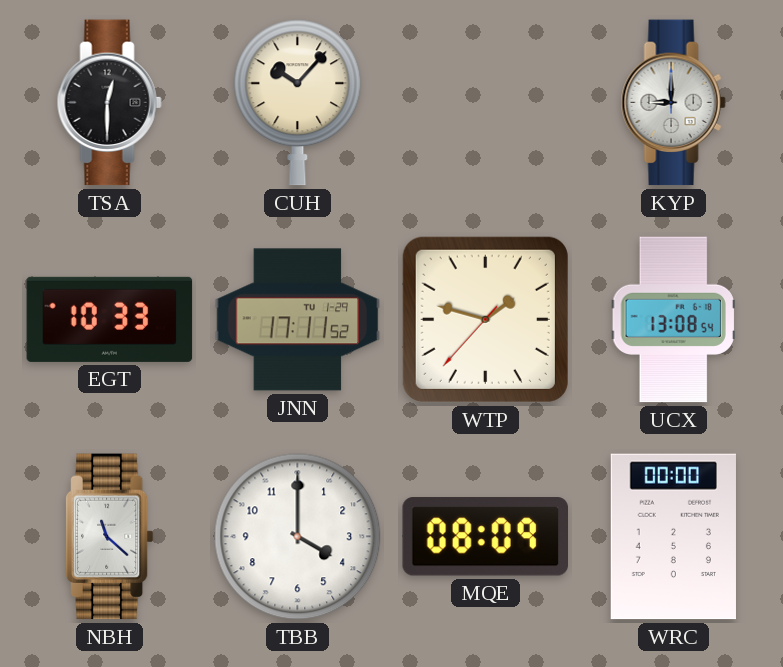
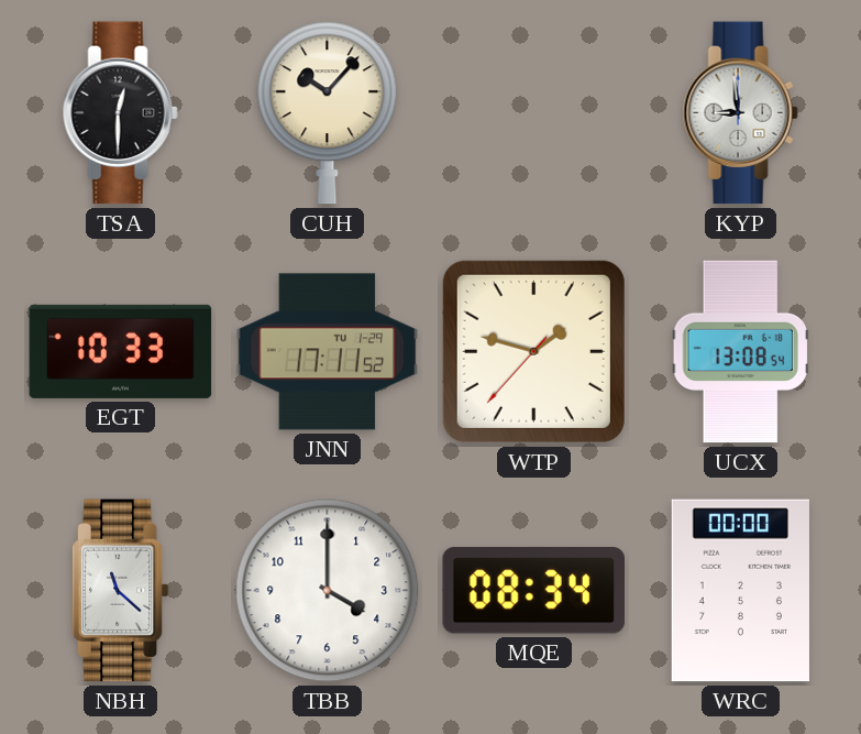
KYP: 9:00 -> 8:59 (740, 113)
MQE: 08:09 -> 08:34 (533, 591)
